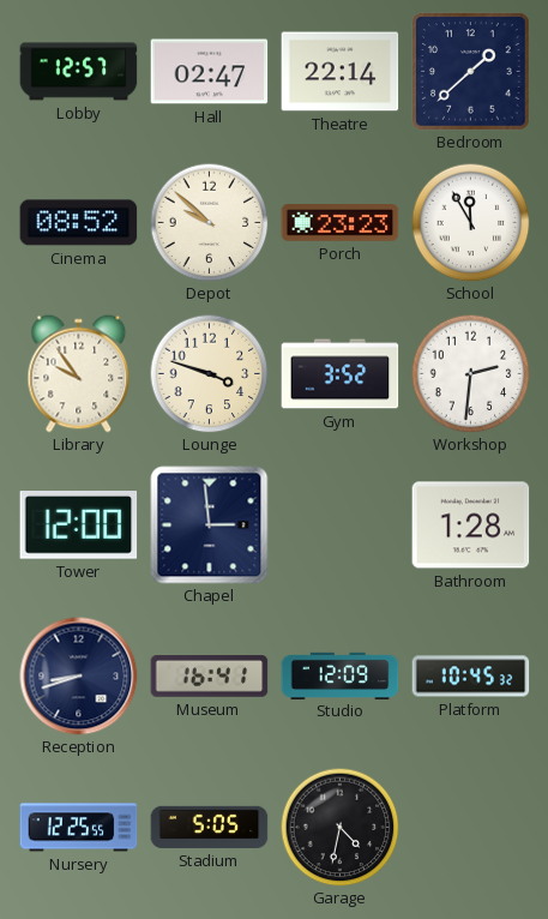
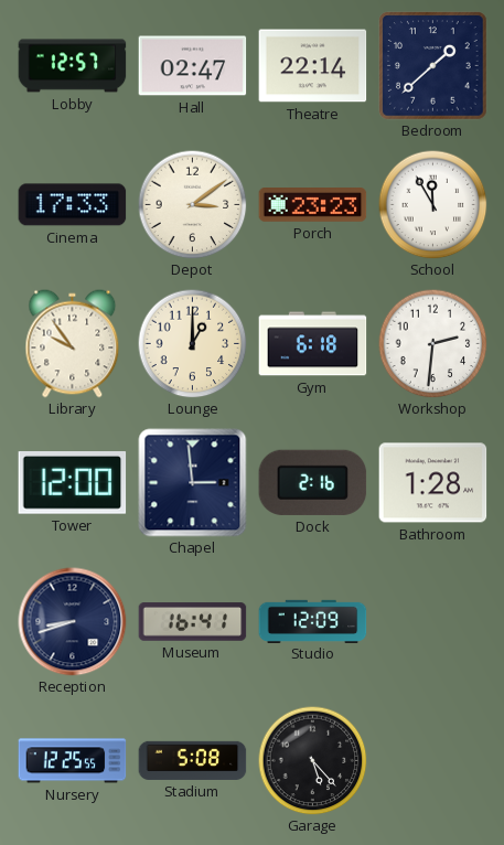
Cinema: 08:52 -> 17:33 (73, 205)
Depot: 9:52 -> 3:09 (193, 205)
Lounge: 3:48 -> 1:00 (193, 344)
Gym: 3:52 -> 6:18 (313, 344)
Dock: none -> 2:16 (313, 482)
Platform: 10:45 -> none (471, 677)
Stadium: 5:05 -> 5:08 (193, 760)
Garage: 4:32 -> 5:23 (313, 761)
